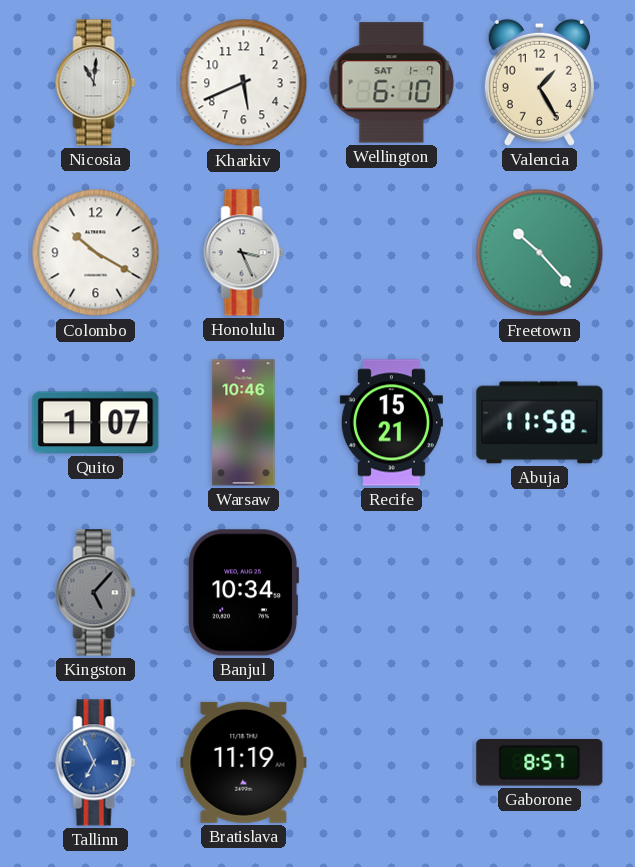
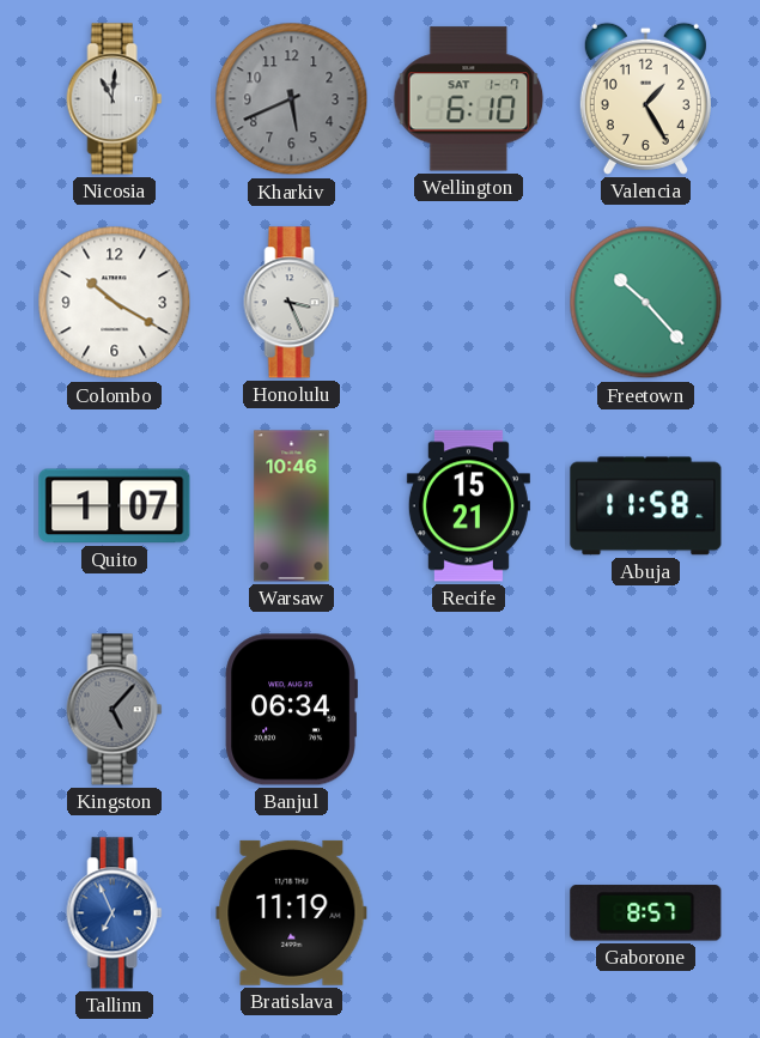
Kharkiv dial: white -> grey (292, 99)
Banjul: 10:34 -> 06:34 (291, 710)
